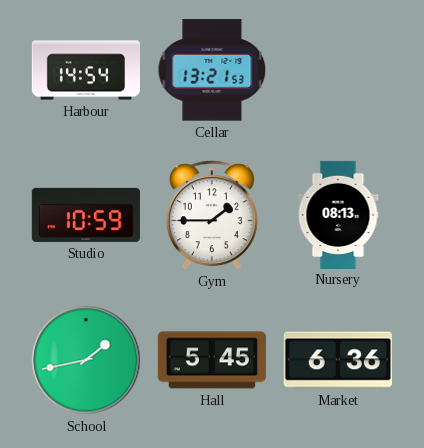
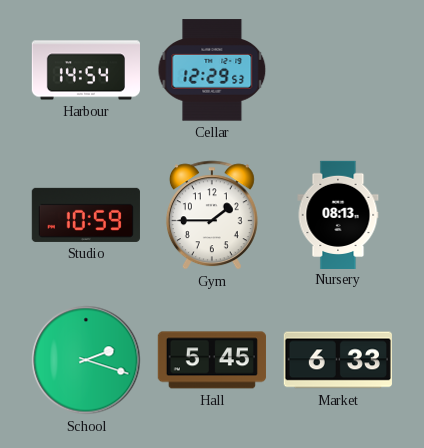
Cellar: 13:21 -> 12:29 (212, 70)
School: 1:43 -> 2:18 (86, 360)
Market: 6:36 -> 6:33 (338, 360)
